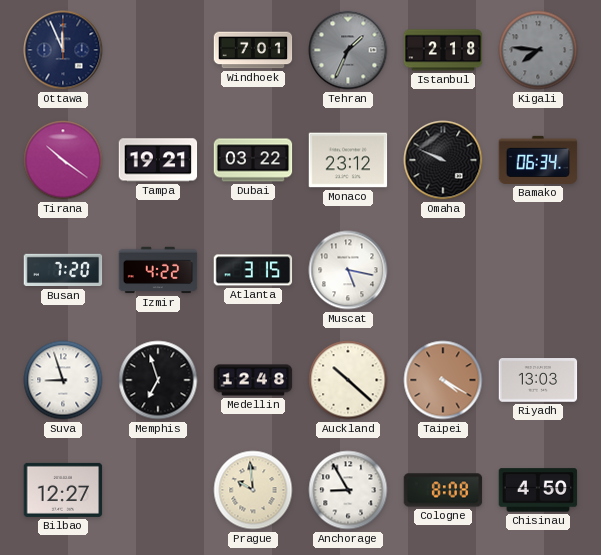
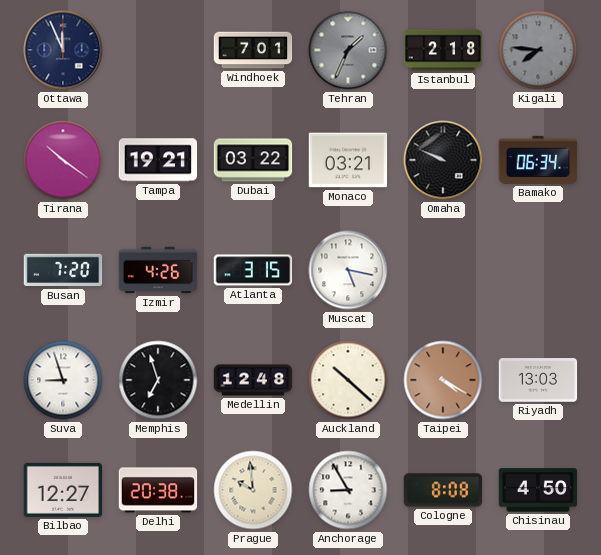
Monaco: 23:12 -> 03:21 (348, 160)
Izmir: 4:22 -> 4:26 (158, 270)
Delhi: none -> 20:38 (158, 490)
